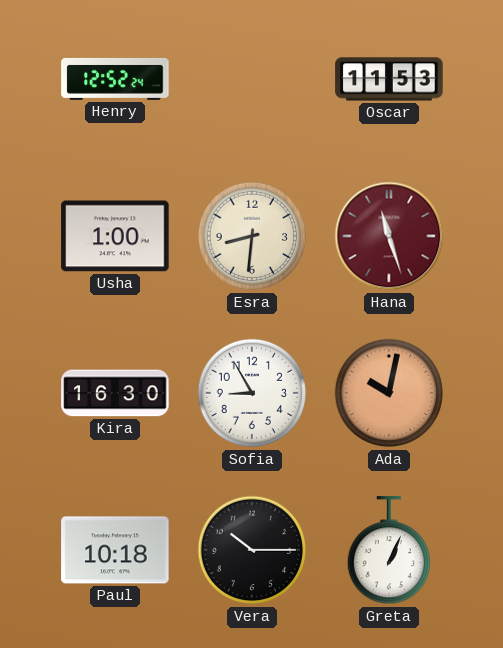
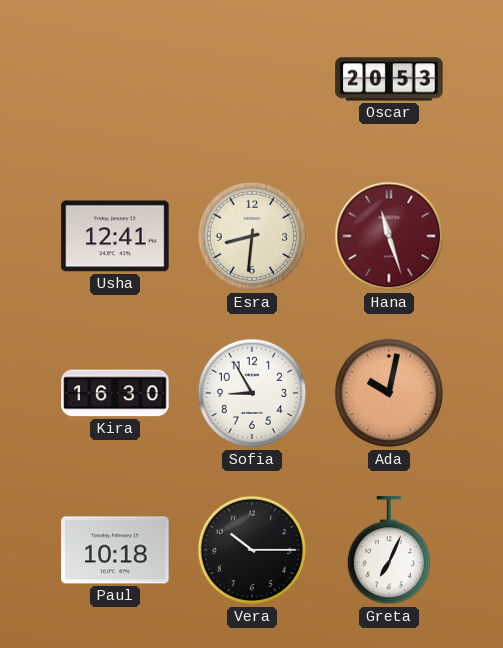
Henry: 12:52 -> none (115, 79)
Oscar: 11:53 -> 20:53 (389, 79)
Usha: 1:00 -> 12:41 (115, 236)
Greta: 1:04 -> 7:04 (388, 551)
